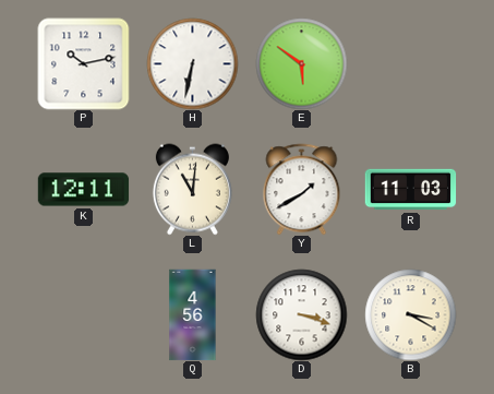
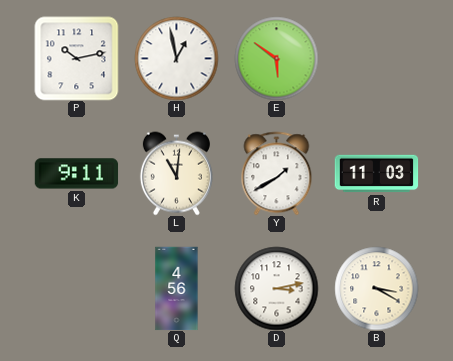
H: 6:32 -> 12:58 (176, 58)
K: 12:11 -> 9:11 (76, 174)
D: 3:18 -> 3:13 (276, 288)
